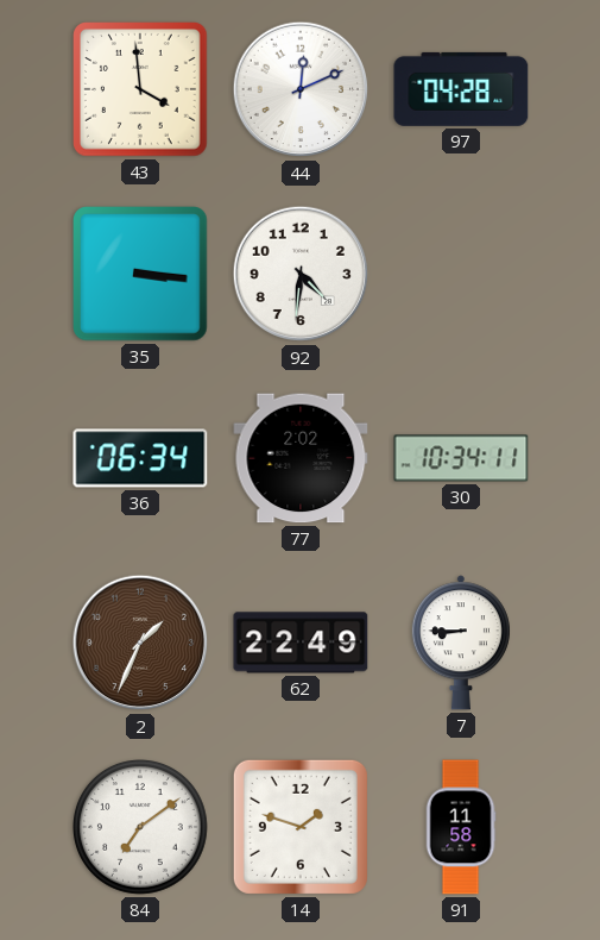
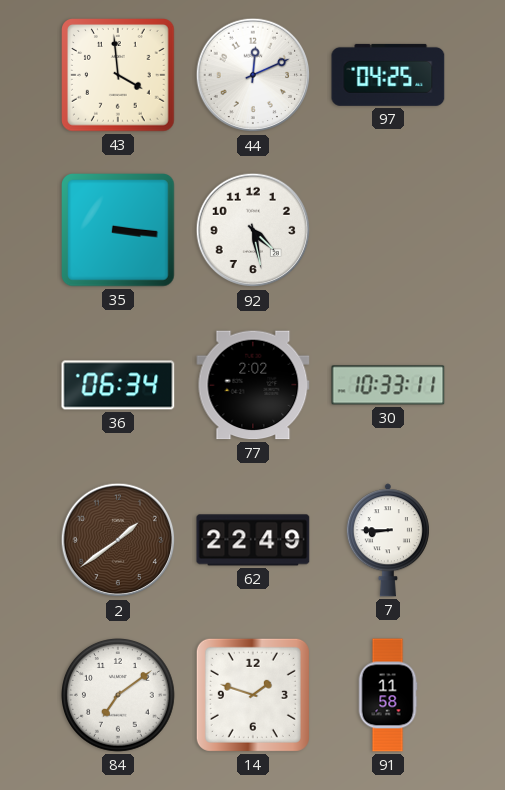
97: 04:28 -> 04:25 (388, 75)
92: 4:31 -> 4:28 (253, 230)
30: 10:34 -> 10:33 (388, 385)
2: 1:34 -> 1:39 (118, 540)
